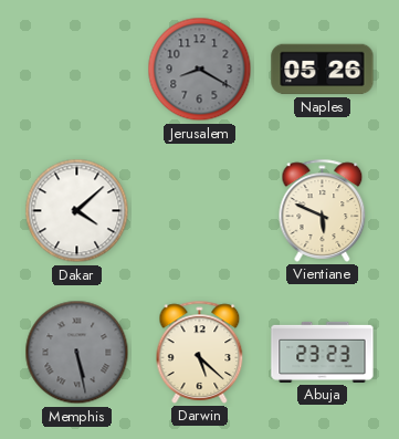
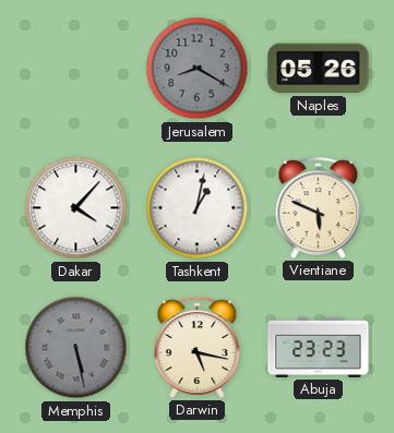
Dakar: 4:08 -> 4:07 (76, 208)
Tashkent: none -> 1:02 (198, 208)
Darwin: 5:22 -> 5:17 (198, 347)
